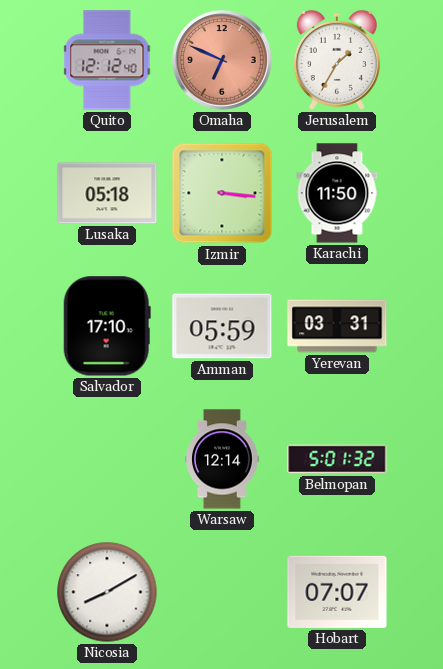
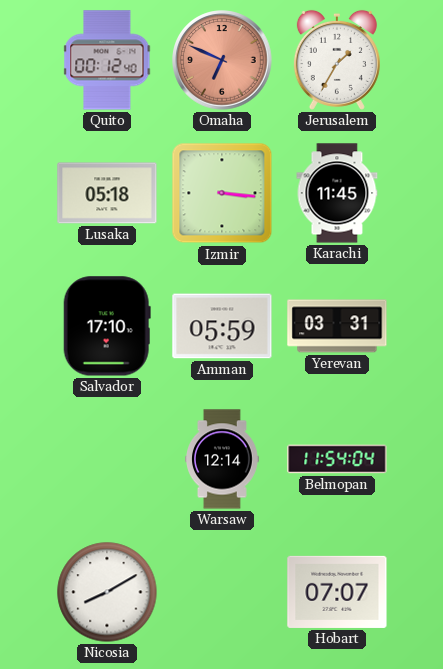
Quito: 12:12 -> 00:12 (107, 60)
Karachi: 11:50 -> 11:45 (337, 193)
Belmopan: 5:01 -> 11:54 (337, 459)
